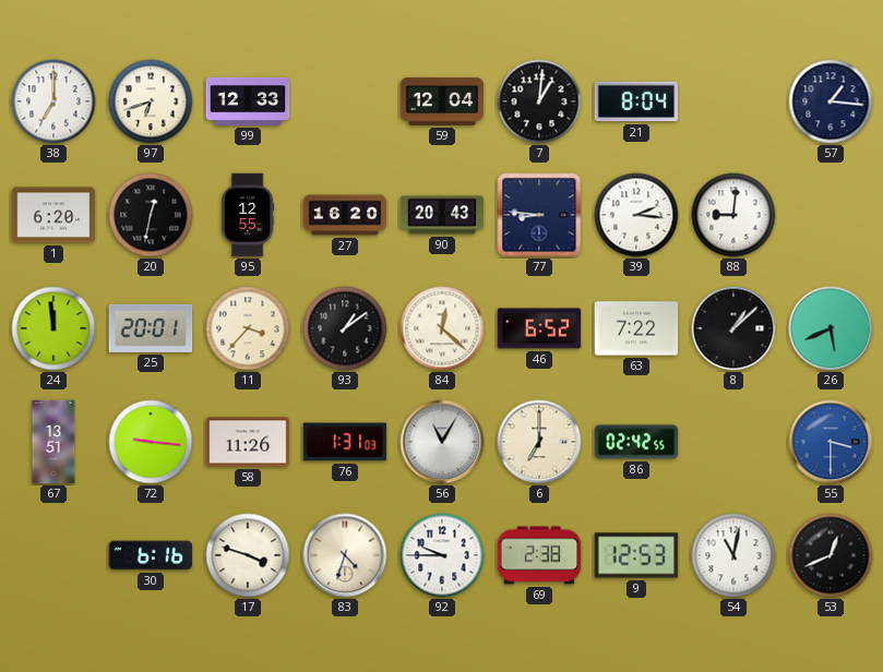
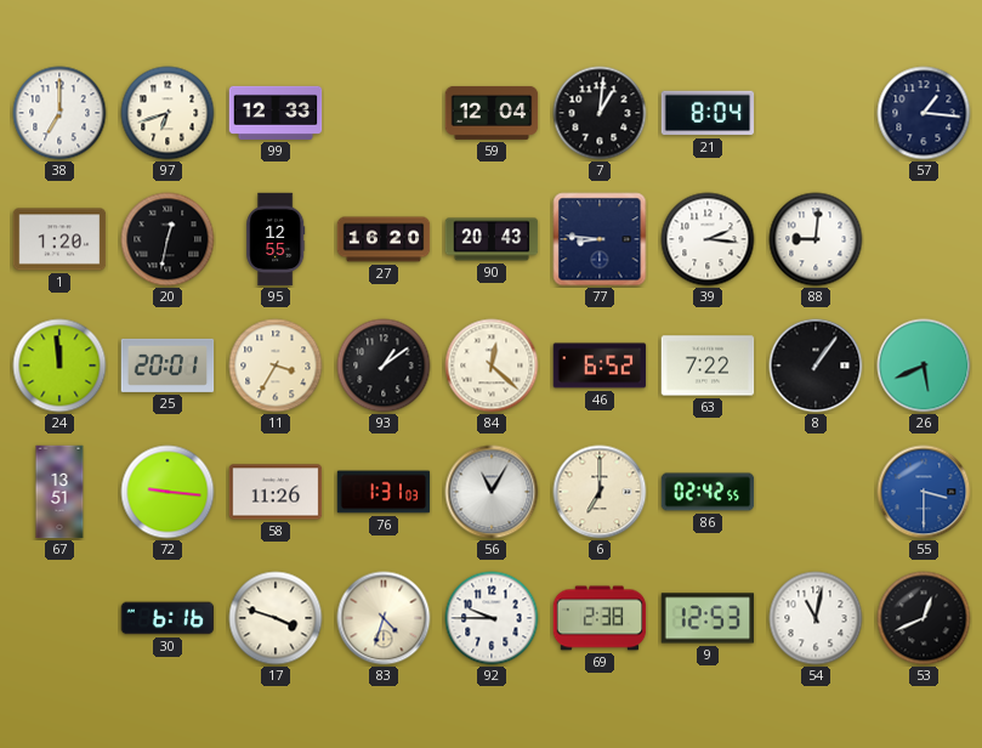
1: 6:20 -> 1:20 (59, 239)
11: 3:37 -> 3:35 (276, 365)
8: 1:08 -> 1:06 (816, 365)
